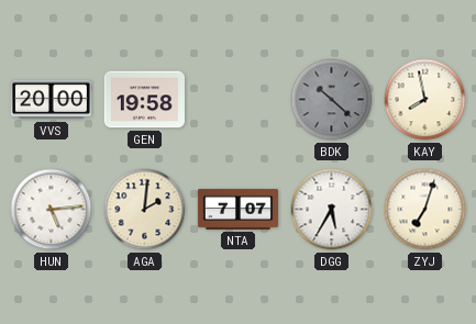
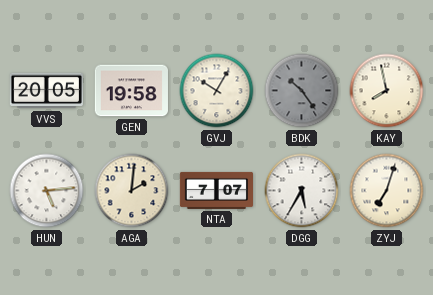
VVS: 20:00 -> 20:05 (46, 91)
GVJ: none -> 10:05 (217, 91)
BDK: 10:22 -> 10:24 (302, 91)
